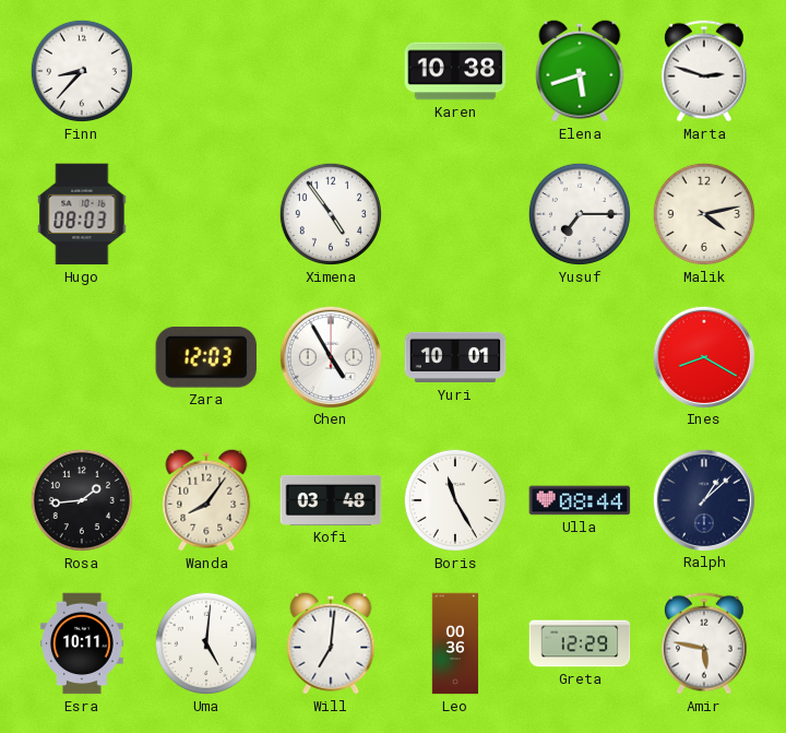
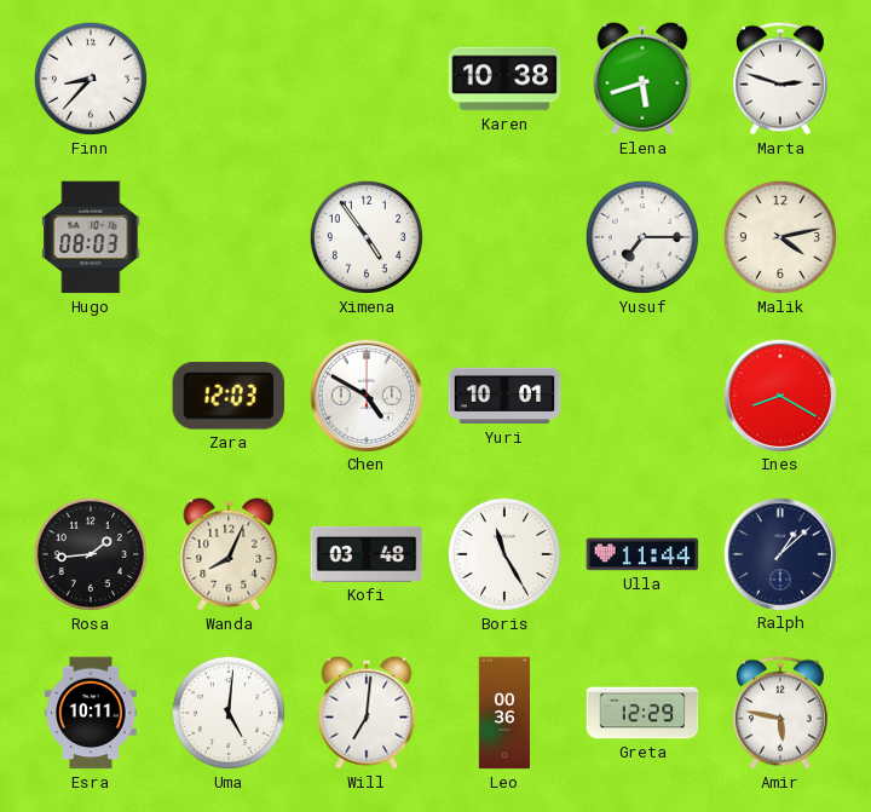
Chen: 4:55 -> 4:50 (365, 395)
Wanda: 8:06 -> 8:04 (229, 554)
Ulla: 08:44 -> 11:44 (642, 554)
